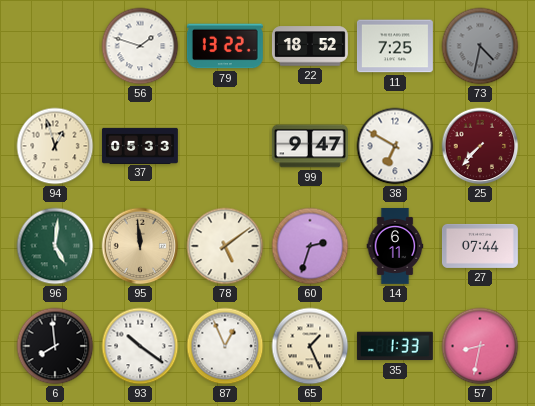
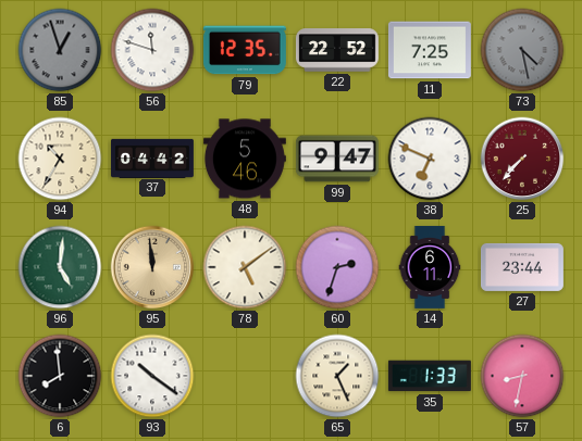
85: none -> 12:57 (60, 50)
56: 1:48 -> 11:48 (152, 50)
79: 13:22 -> 12:35 (245, 50)
22: 18:52 -> 22:52 (337, 50)
73: 4:32 -> 4:28 (522, 50)
94: 12:57 -> 10:35 (60, 159)
37: 05:33 -> 04:42 (152, 157)
48: none -> 5:46 (245, 159)
38: 6:50 -> 6:49 (430, 159)
27: 07:44 -> 23:44 (522, 267)
87: 12:56 -> none (225, 346)
